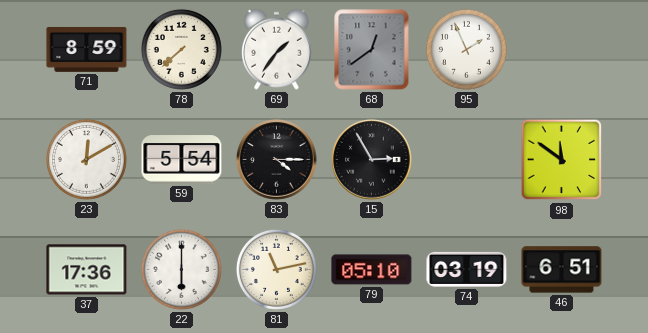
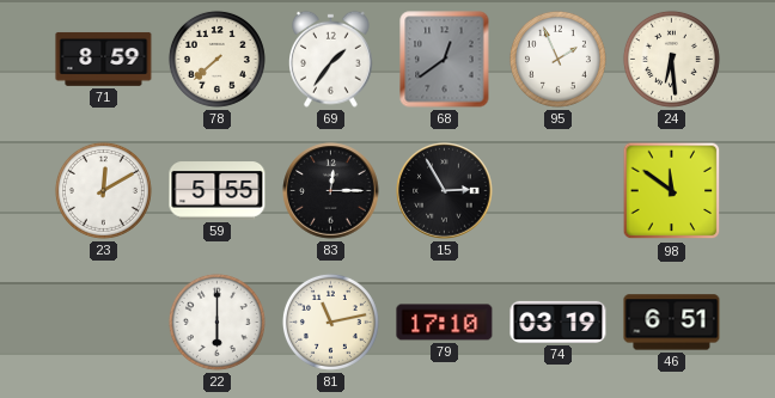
24: none -> 6:29 (671, 59)
59: 5:54 -> 5:55 (218, 191)
83: 4:15 -> 12:15 (331, 191)
37: 17:36 -> none (87, 270)
79: 05:10 -> 17:10 (445, 323)
